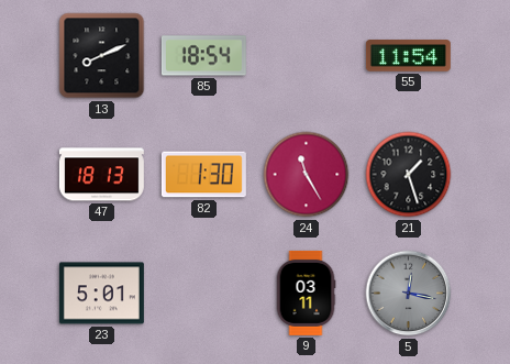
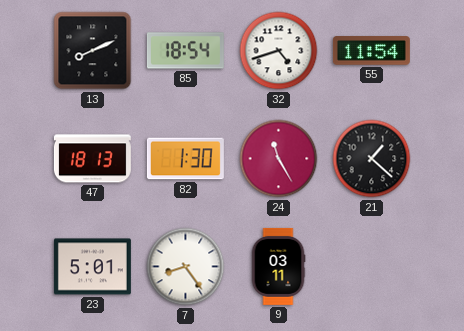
32: none -> 4:42 (279, 51)
21: 1:27 -> 1:22 (372, 159)
7: none -> 8:24 (186, 267)
5: 12:17 -> none (409, 294)
